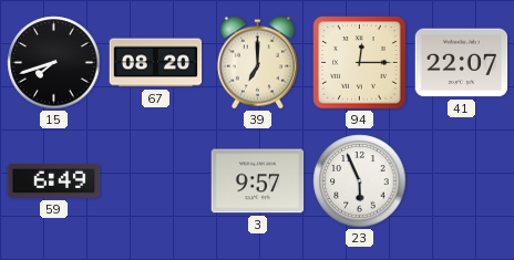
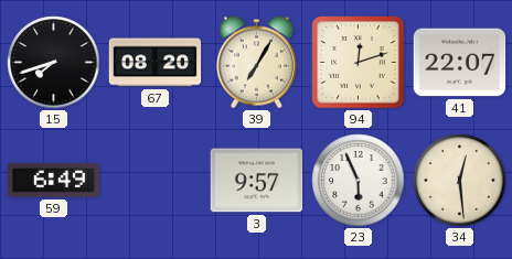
39: 7:00 -> 7:05 (256, 63)
94: 12:15 -> 12:12 (359, 63)
34: none -> 12:29 (460, 181)
